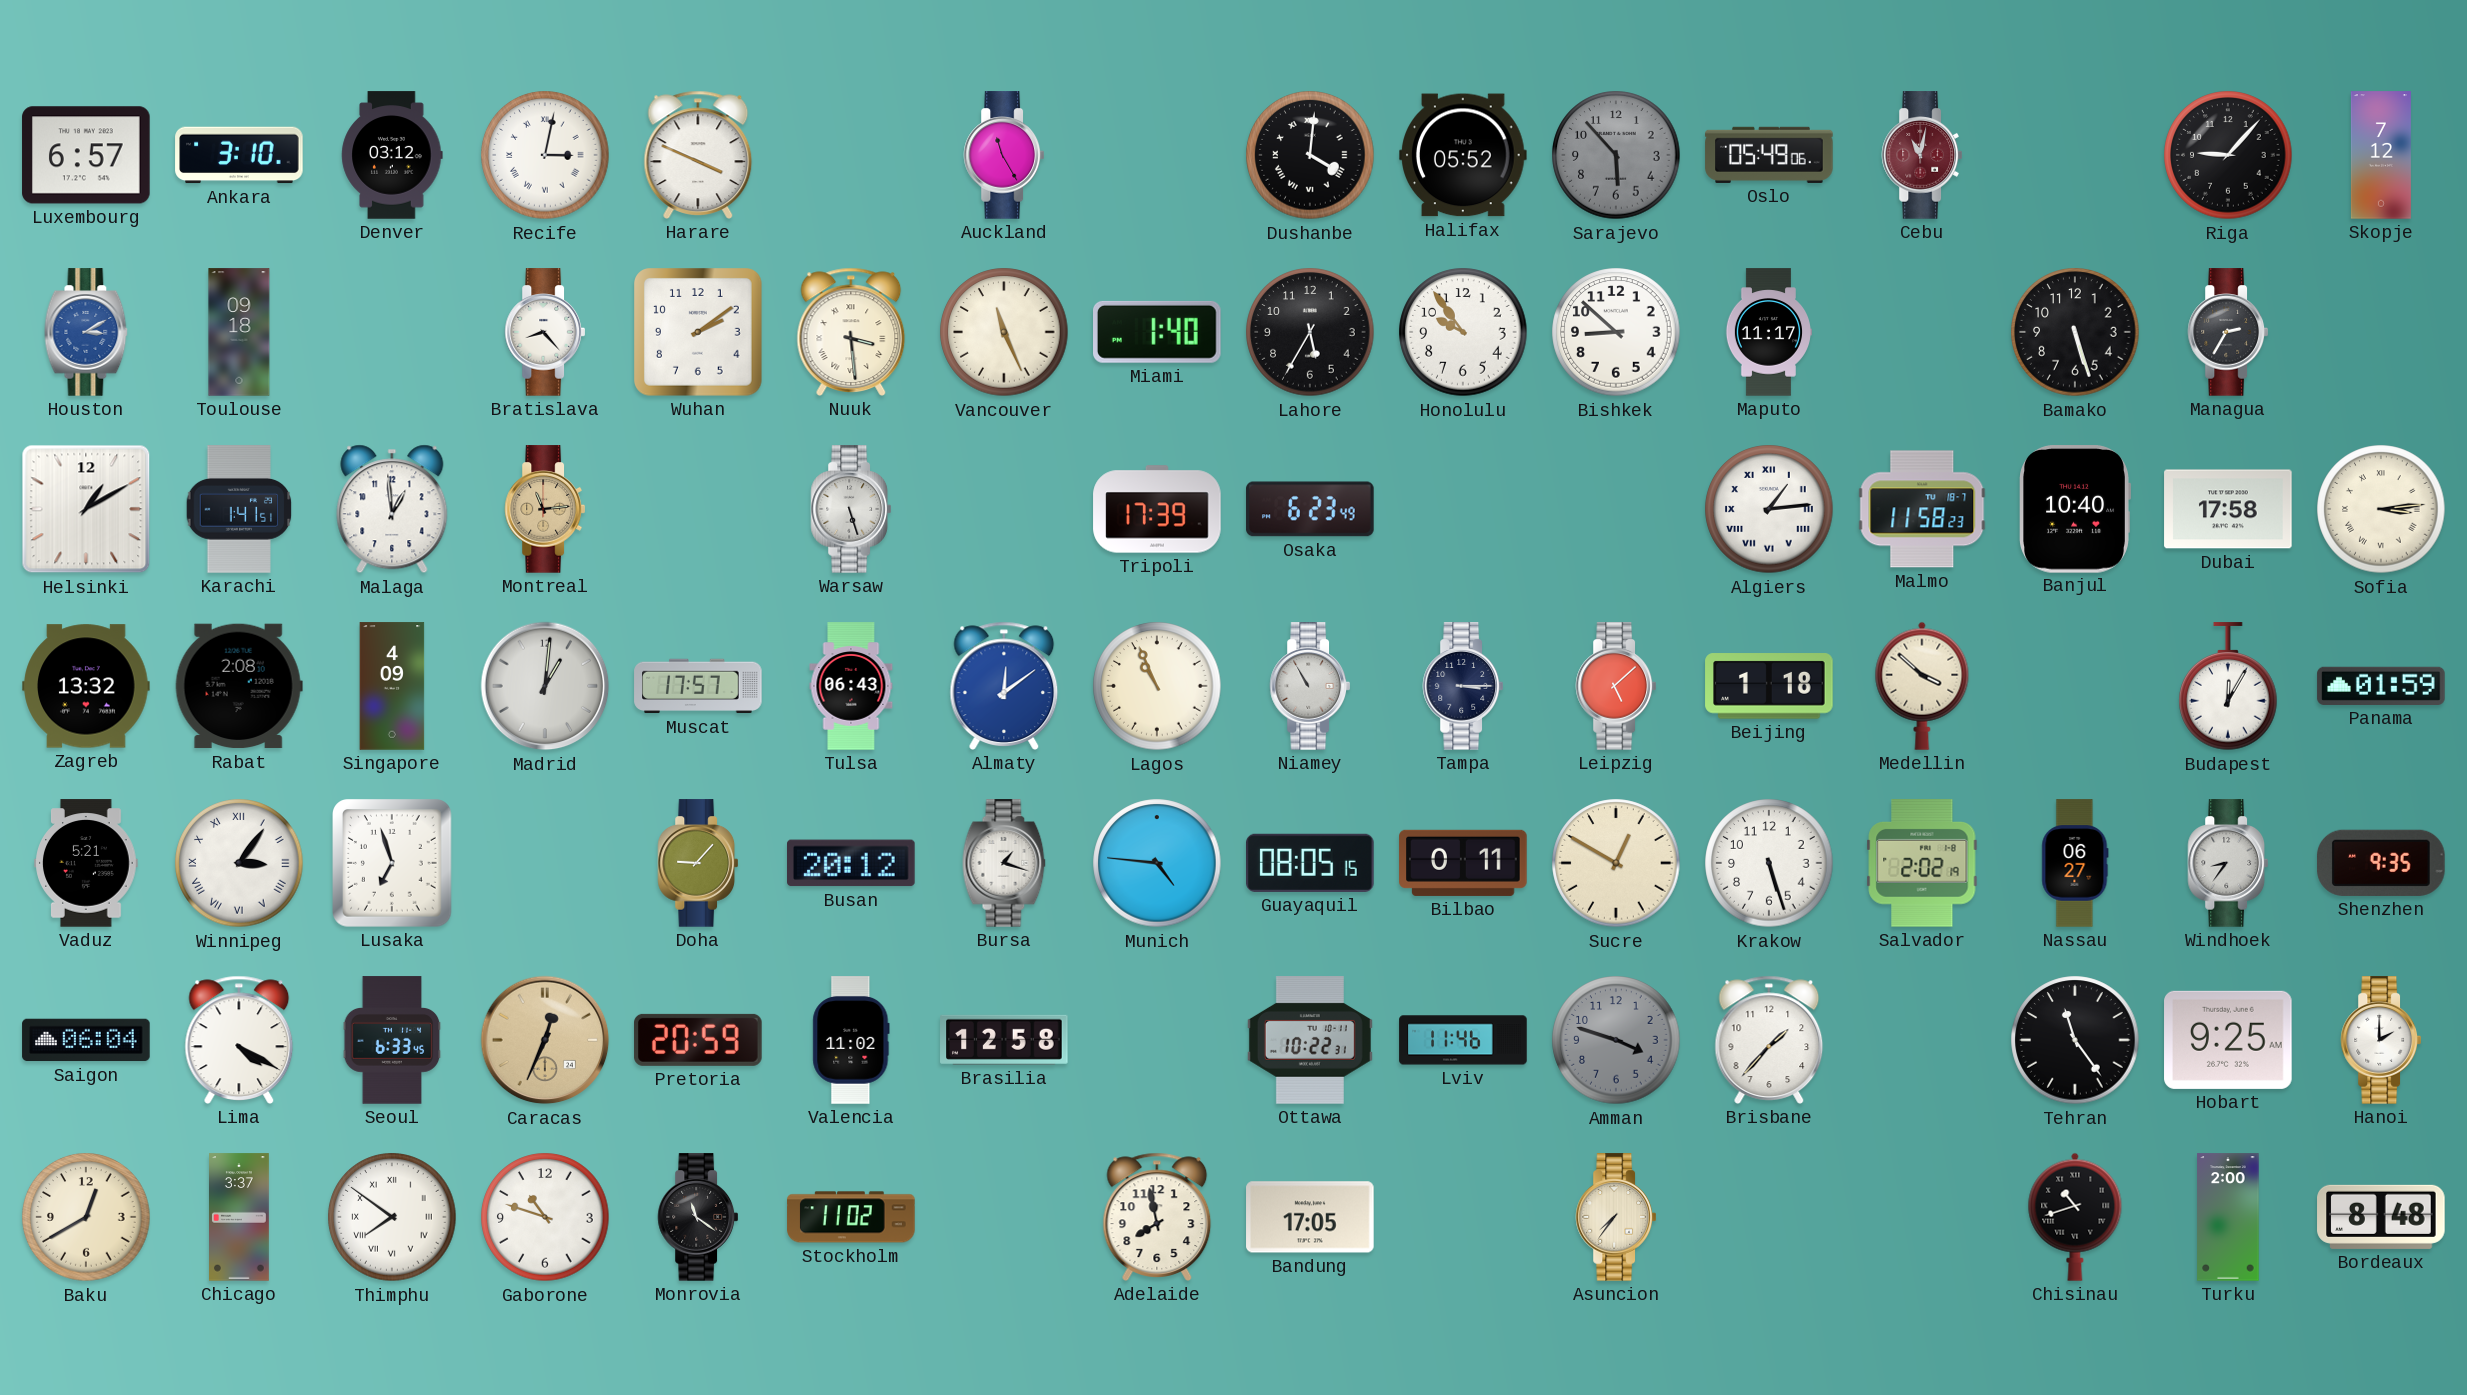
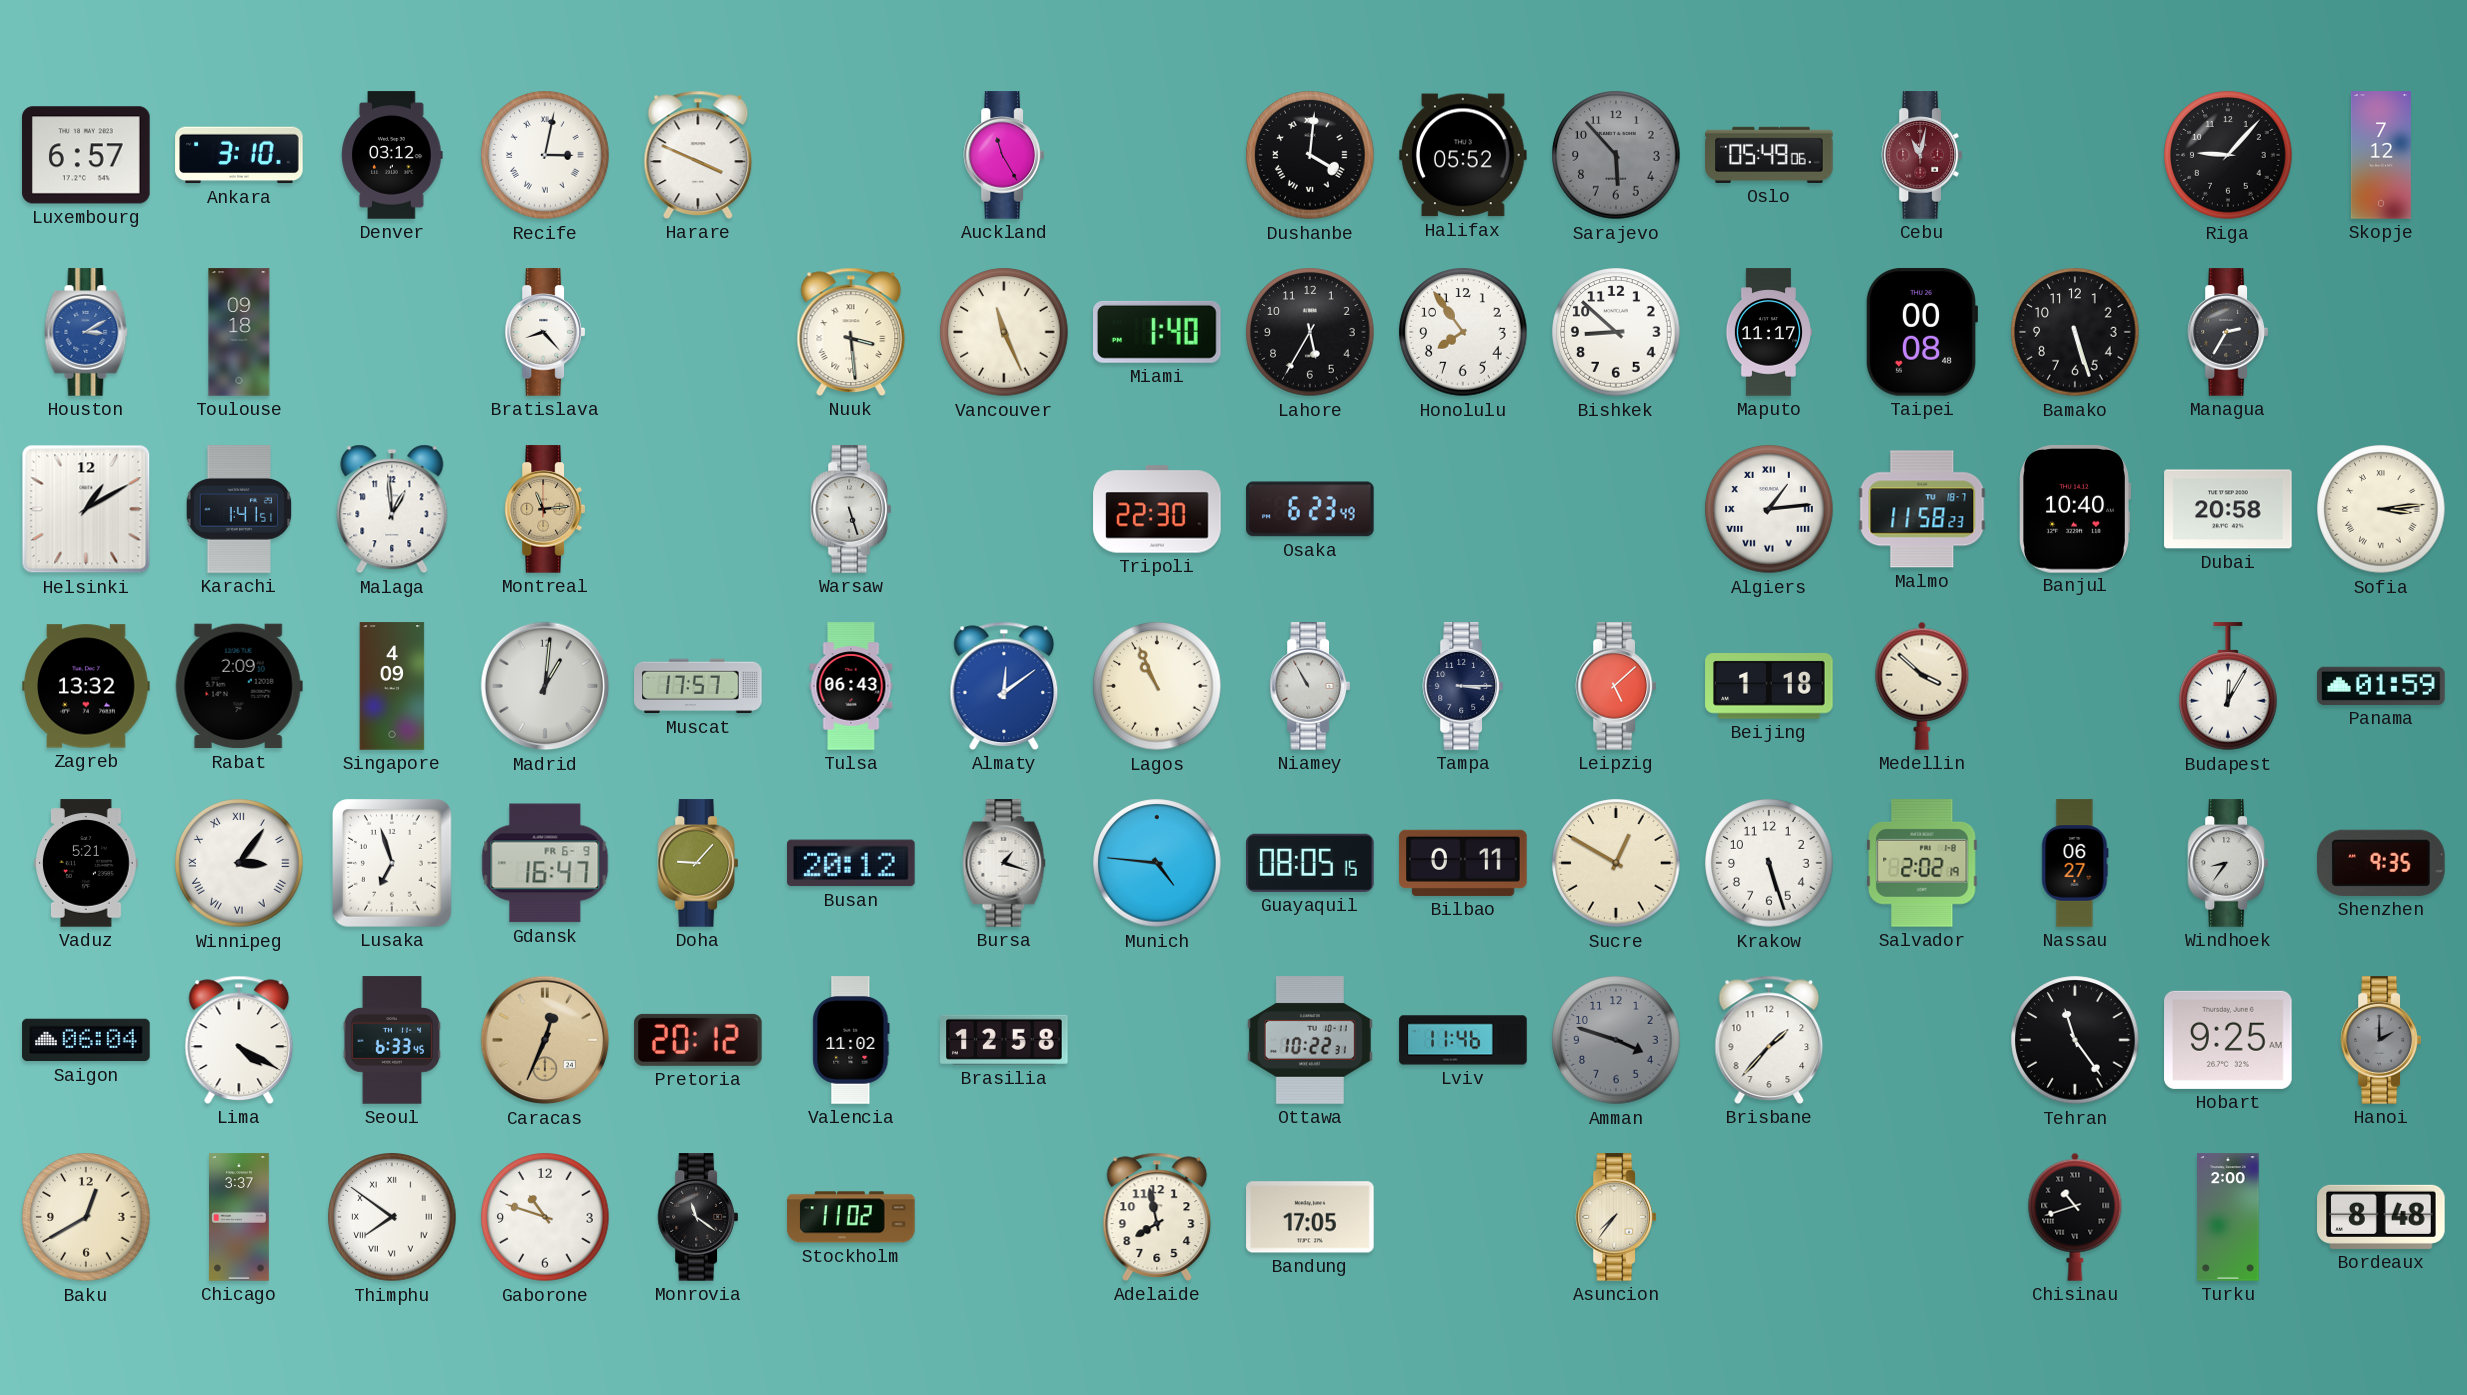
Wuhan: 2:09 -> none (699, 333)
Honolulu: 9:54 -> 7:54 (1463, 332)
Taipei: none -> 00:08 (1921, 333)
Tripoli: 17:39 -> 22:30 (1157, 509)
Dubai: 17:58 -> 20:58 (2228, 509)
Rabat: 2:08 -> 2:09 (239, 686)
Gdansk: none -> 16:47 (545, 863)
Pretoria: 20:59 -> 20:12 (698, 1040)
Hanoi dial: white -> grey (2380, 1040)
